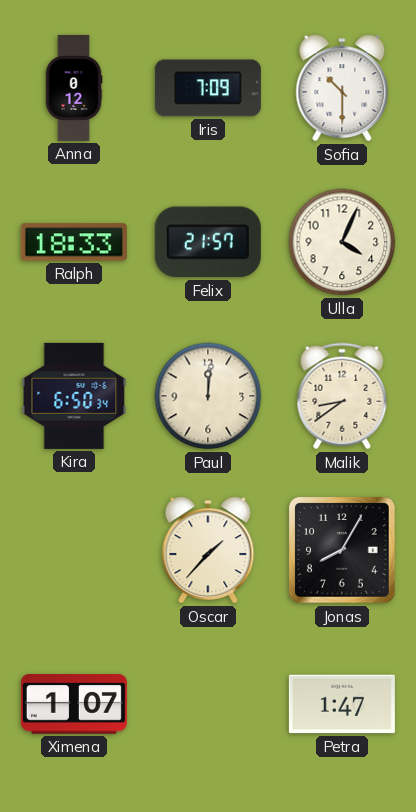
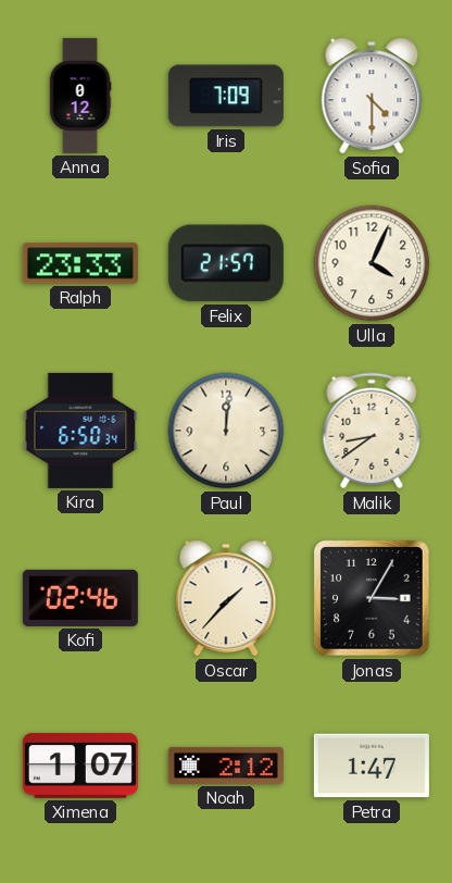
Sofia: 10:30 -> 4:30 (372, 96)
Ralph: 18:33 -> 23:33 (80, 263)
Kofi: none -> 02:46 (80, 598)
Jonas: 8:05 -> 3:05 (372, 598)
Noah: none -> 2:12 (226, 766)
